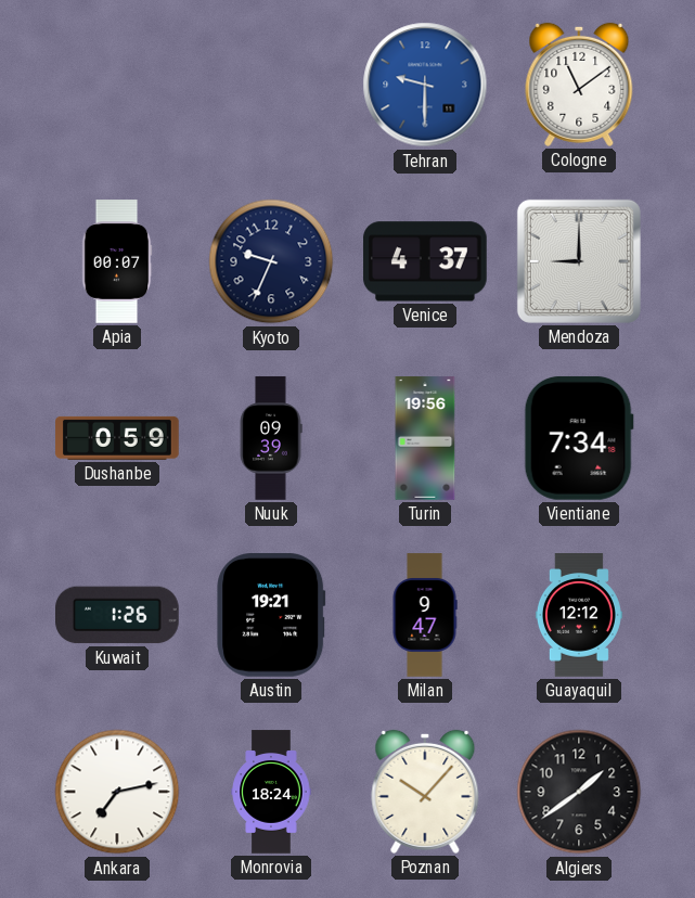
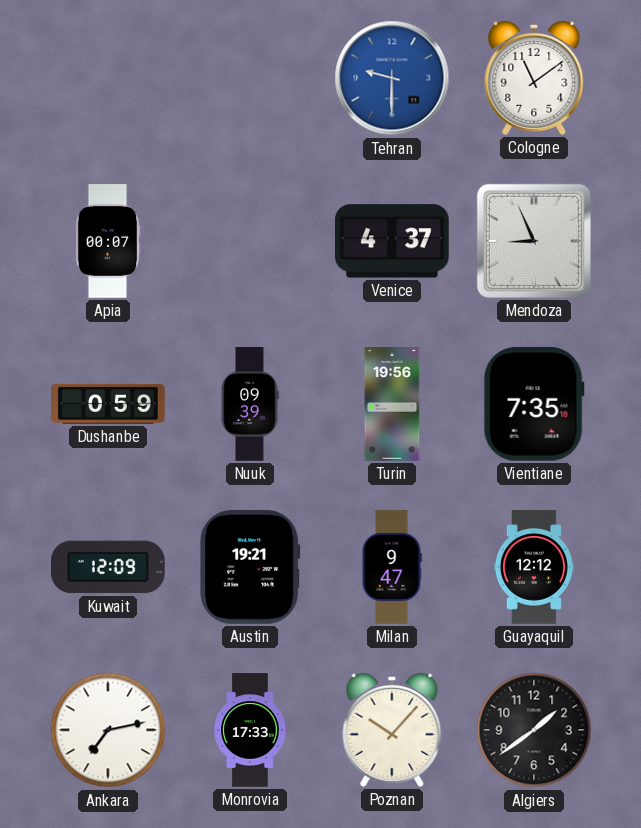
Kyoto: 9:34 -> none (271, 261)
Mendoza: 9:00 -> 8:56 (534, 241)
Vientiane: 7:34 -> 7:35 (534, 404)
Kuwait: 1:26 -> 12:09 (109, 567)
Monrovia: 18:24 -> 17:33 (250, 730)
